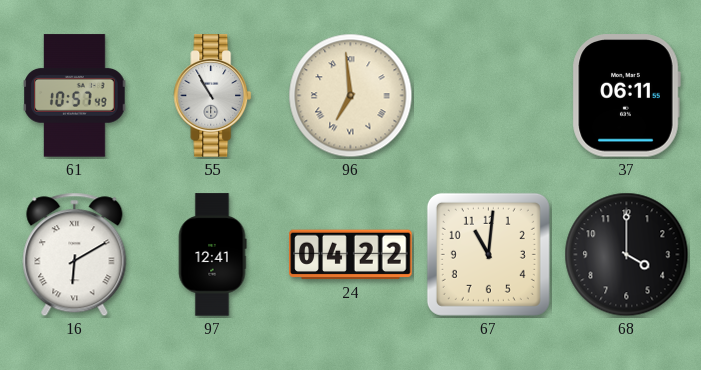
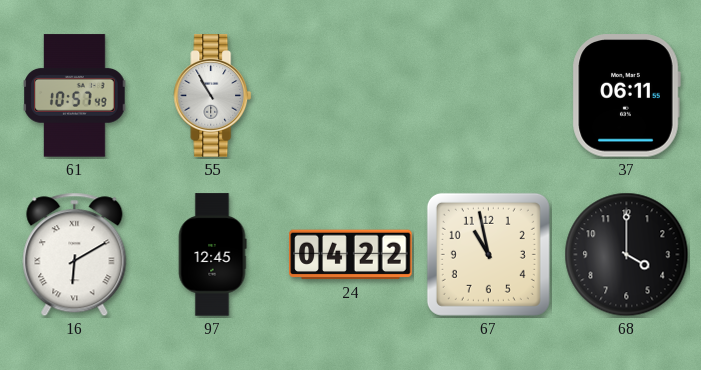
96: 6:59 -> none (351, 96)
97: 12:41 -> 12:45 (212, 255)
67: 11:01 -> 10:58 (488, 254)
